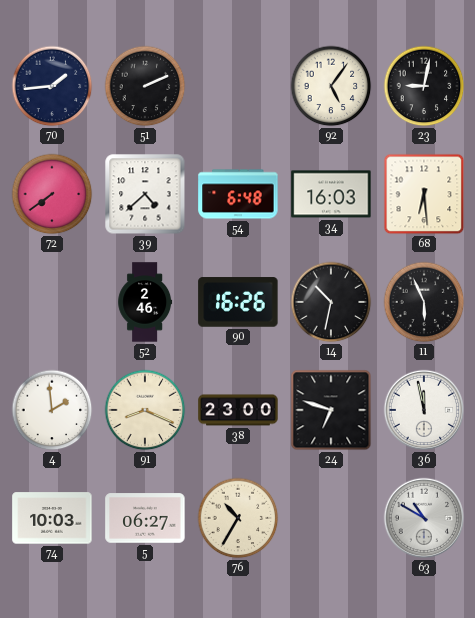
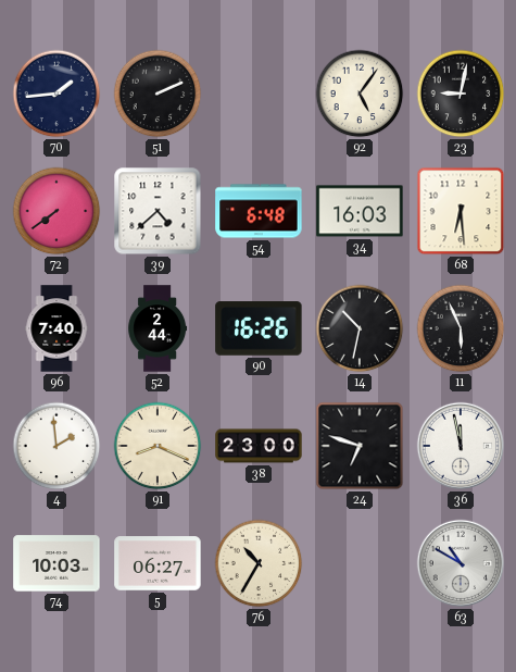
96: none -> 7:40 (56, 328)
52: 2:46 -> 2:44 (158, 328)
